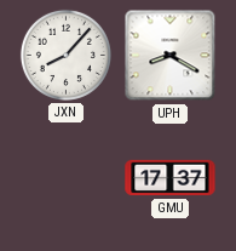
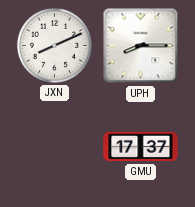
JXN: 8:07 -> 8:11 (54, 45)
UPH: 8:20 -> 8:15 (141, 46)
